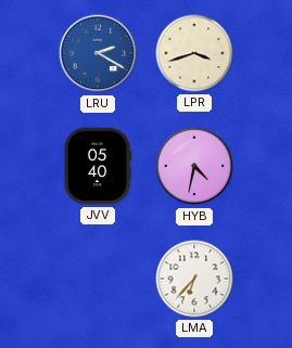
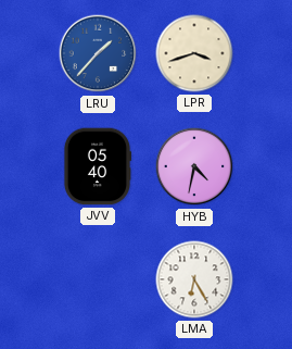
LRU: 2:20 -> 1:37 (98, 53)
LMA: 6:37 -> 6:25 (194, 279)
